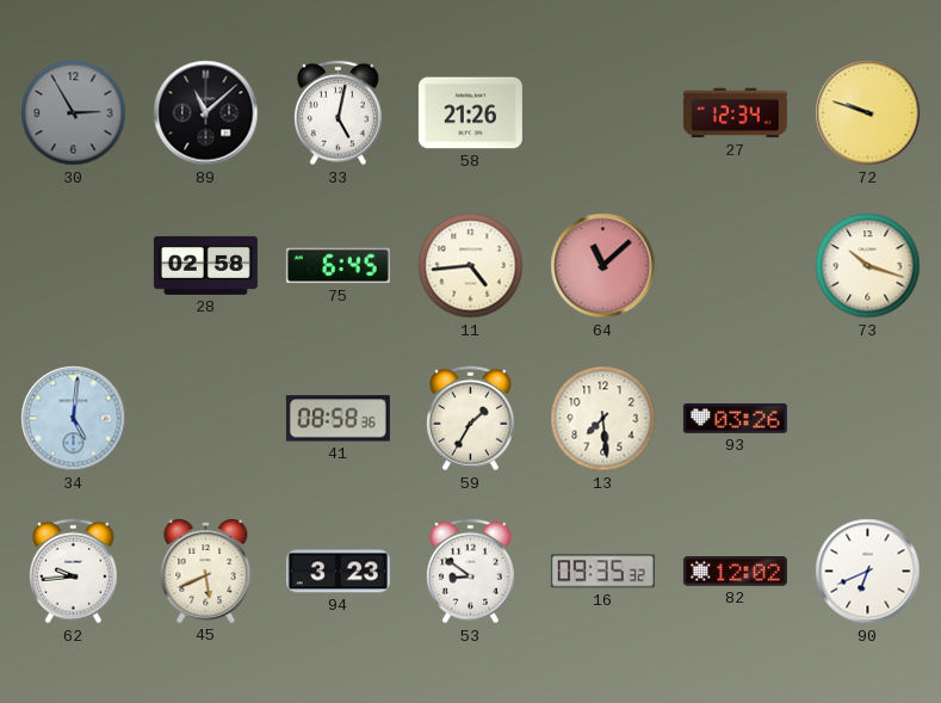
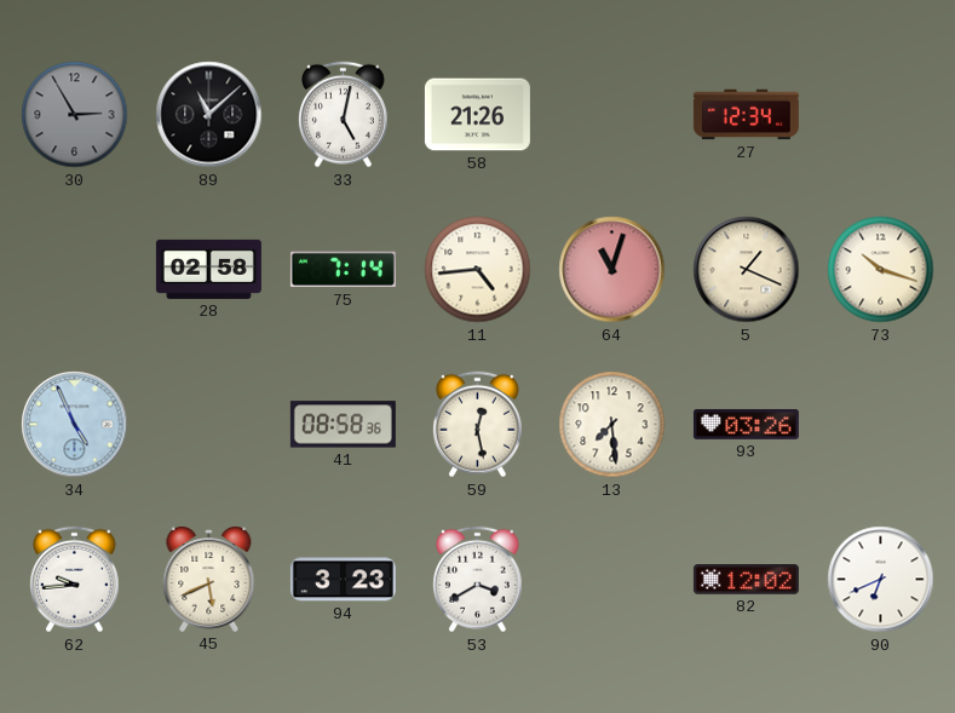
72: 9:48 -> none (868, 113)
75: 6:45 -> 7:14 (343, 270)
64: 11:08 -> 11:03 (612, 270)
5: none -> 1:19 (747, 270)
34: 5:01 -> 4:56 (75, 425)
59: 1:35 -> 12:28 (477, 425)
53: 8:51 -> 3:40 (477, 580)
16: 09:35 -> none (602, 572)
